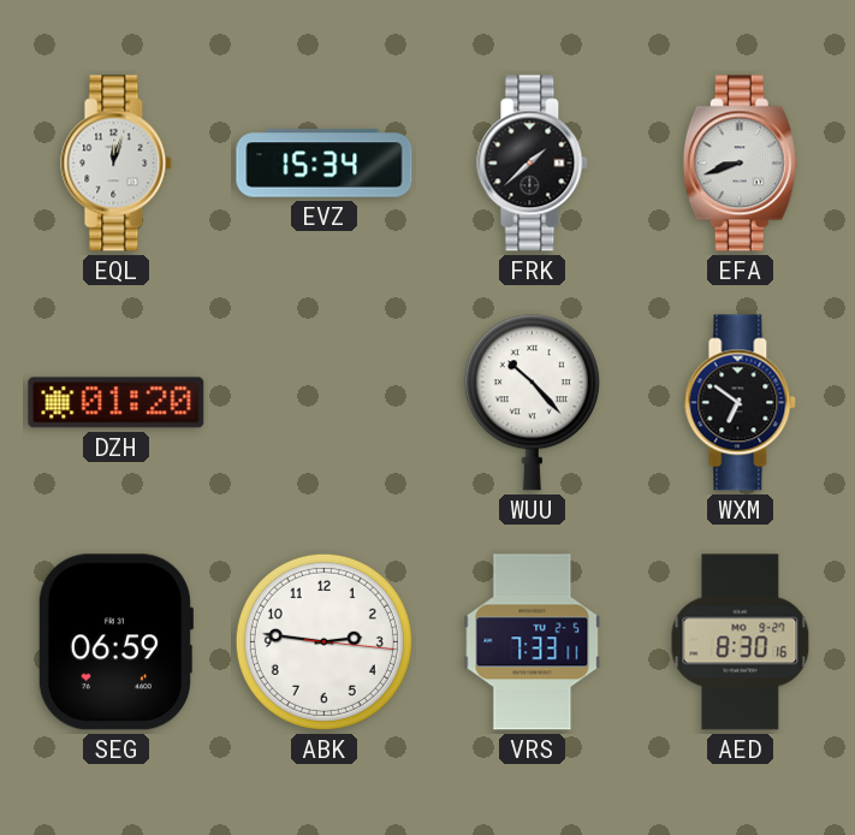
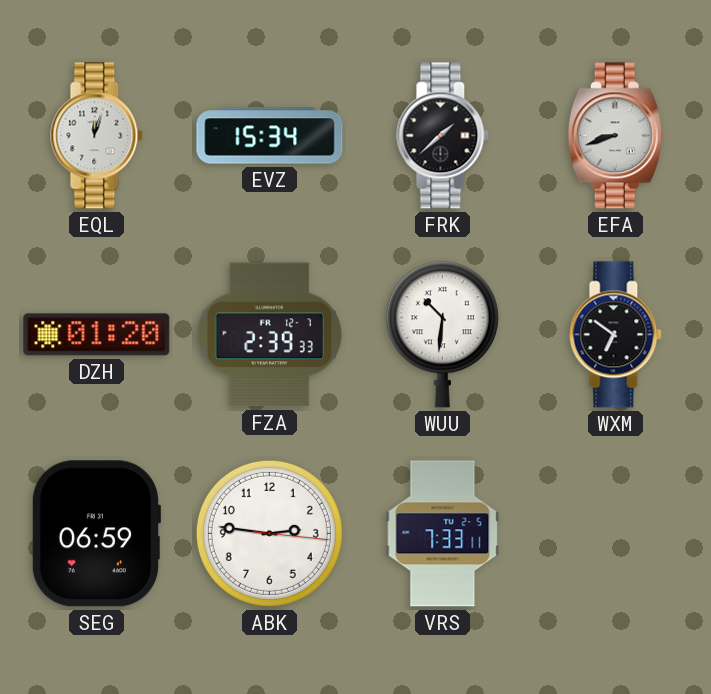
FZA: none -> 2:39 (270, 335)
WUU: 10:23 -> 10:31 (442, 335)
AED: 8:30 -> none (741, 642)
